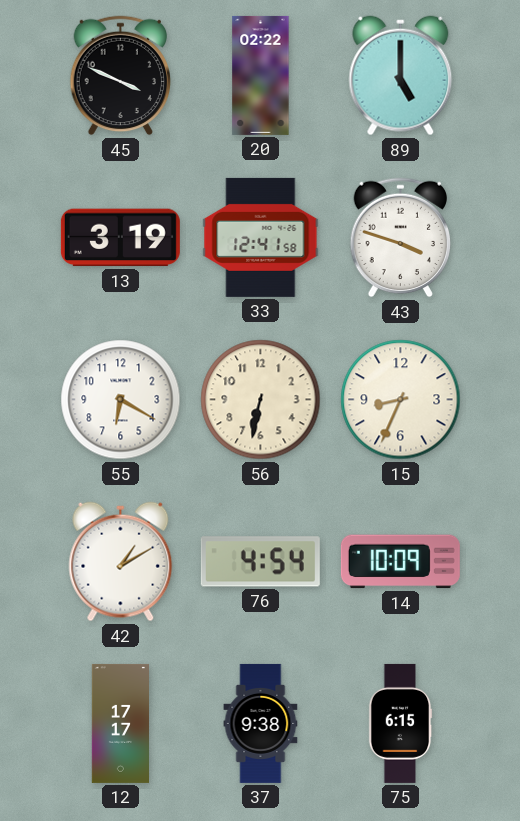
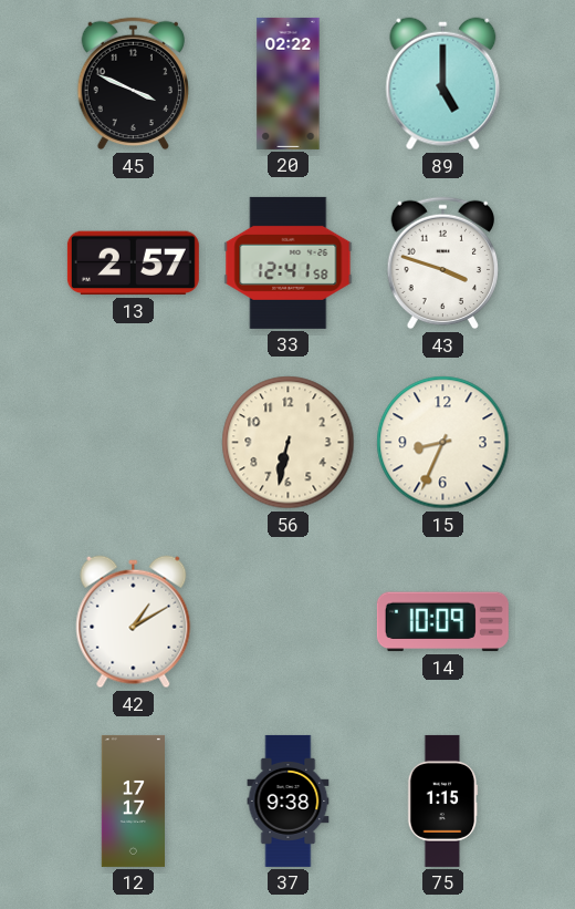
13: 3:19 -> 2:57 (133, 264)
55: 6:20 -> none (121, 400)
76: 4:54 -> none (260, 562)
75: 6:15 -> 1:15 (442, 800)
